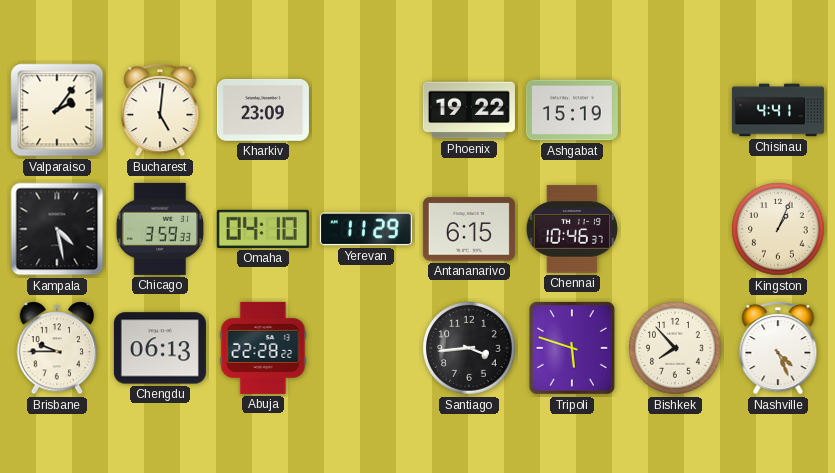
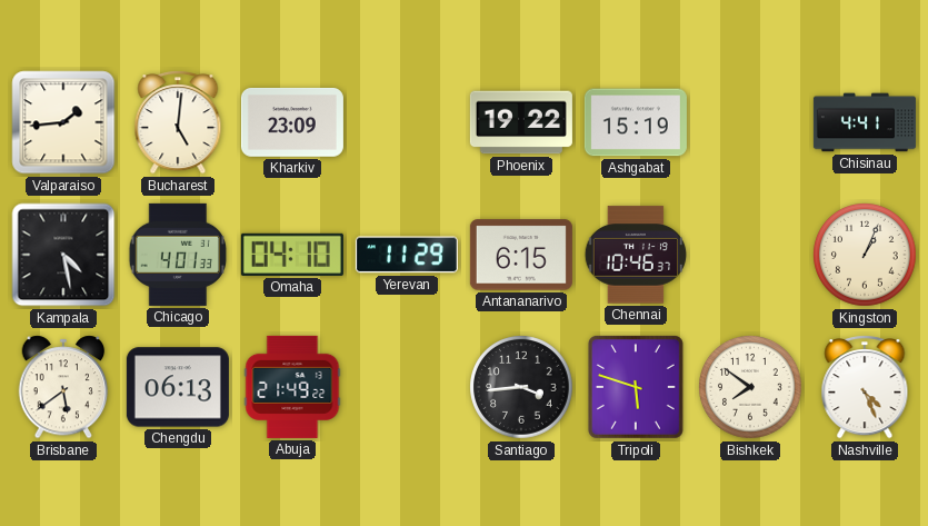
Valparaiso: 2:06 -> 1:44 (63, 122)
Chicago: 3:59 -> 4:01 (178, 255)
Brisbane: 9:45 -> 5:39 (63, 387)
Abuja: 22:28 -> 21:49 (292, 387)
Bishkek: 7:53 -> 7:51 (750, 387)
